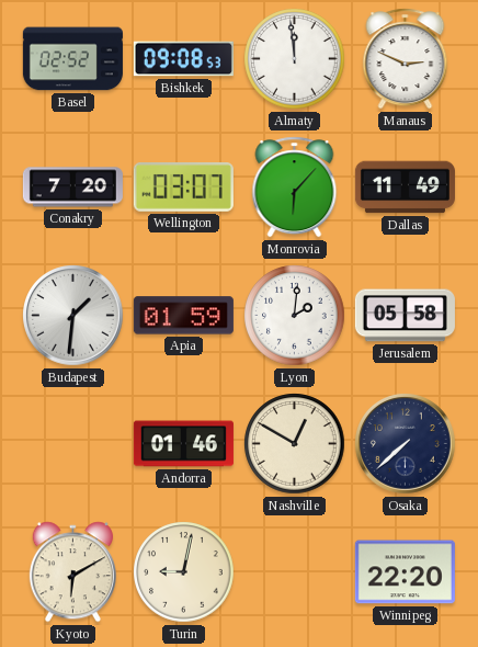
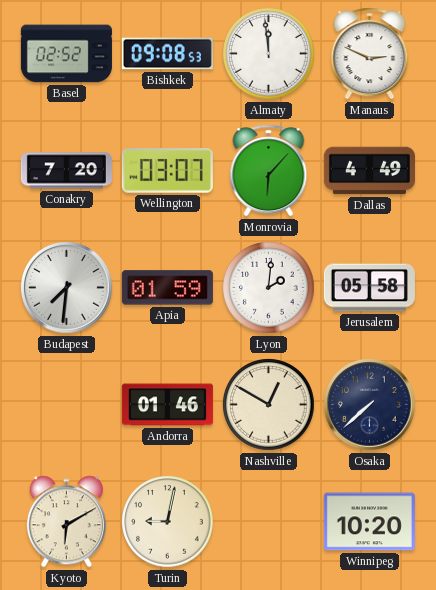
Dallas: 11:49 -> 4:49 (369, 171)
Budapest: 1:31 -> 7:31 (67, 288)
Winnipeg: 22:20 -> 10:20 (369, 522)
